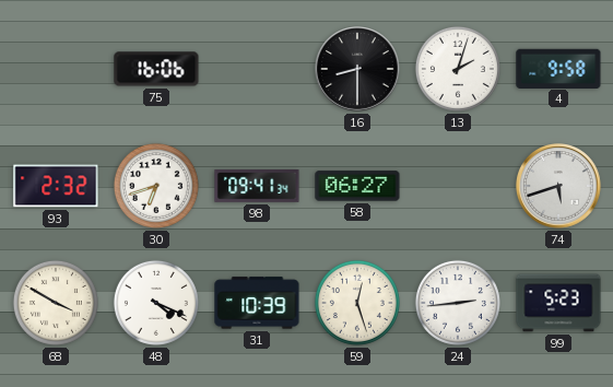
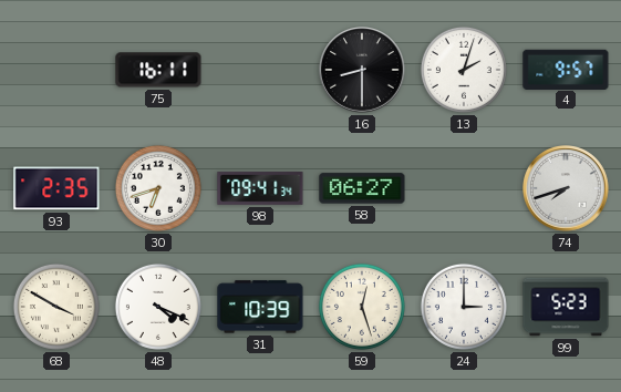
75: 16:06 -> 16:11 (158, 70)
4: 9:58 -> 9:57 (566, 69)
93: 2:32 -> 2:35 (56, 188)
74: 5:42 -> 7:42 (566, 188)
24: 2:44 -> 3:00 (464, 307)
